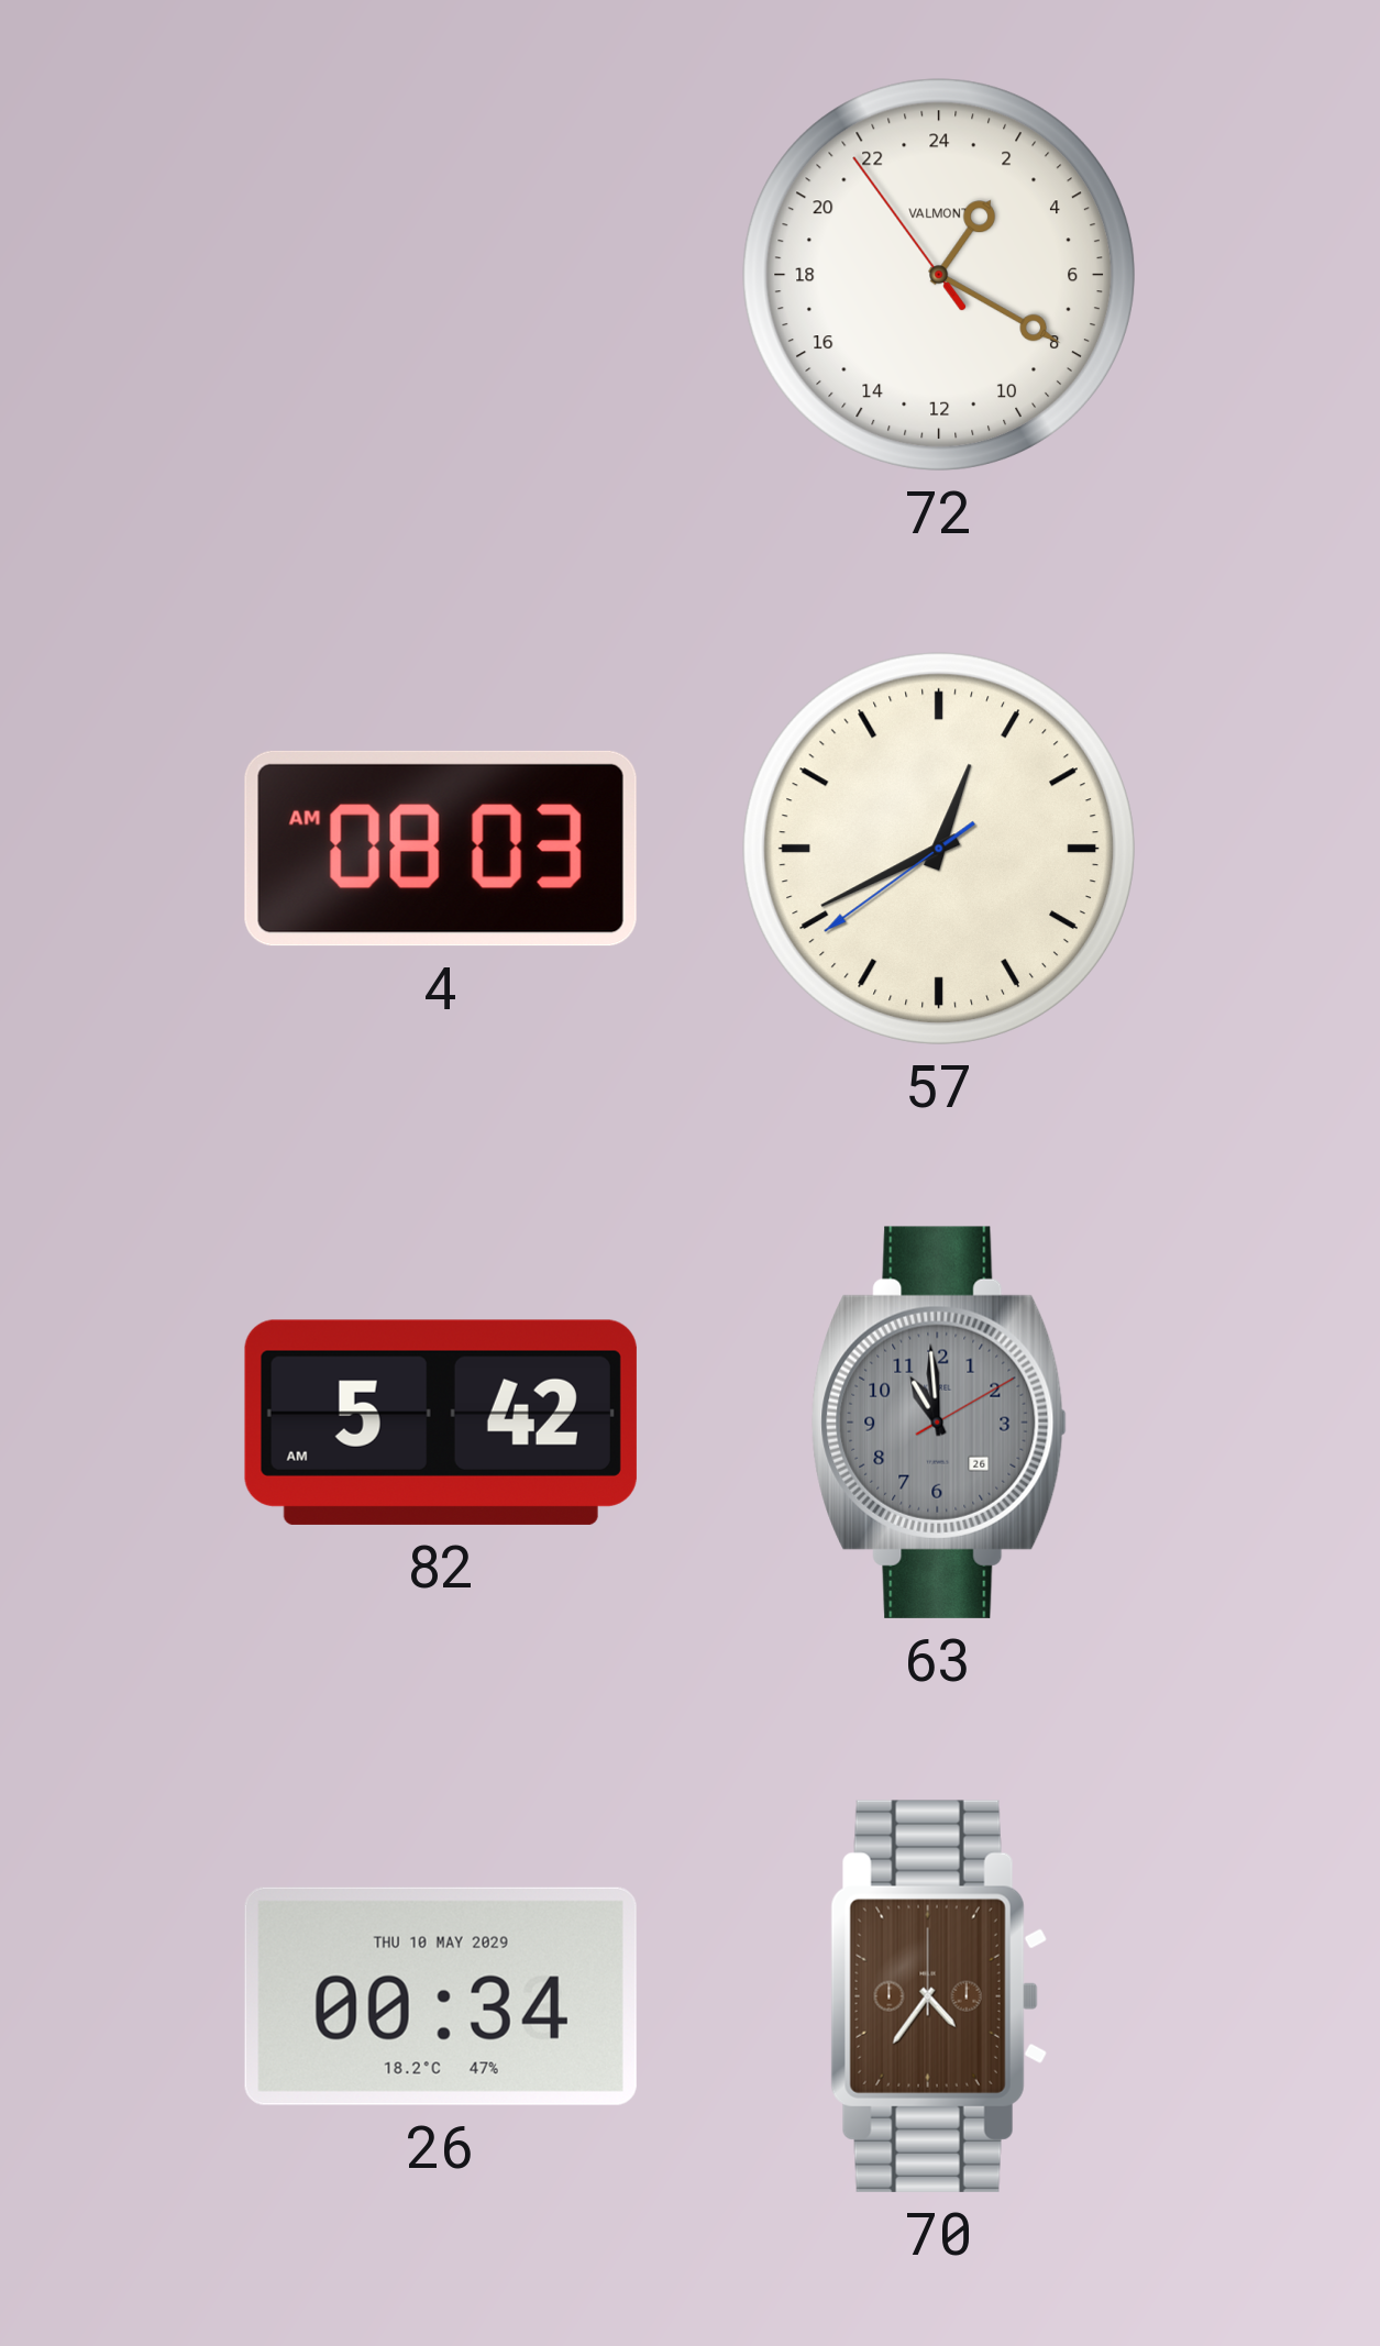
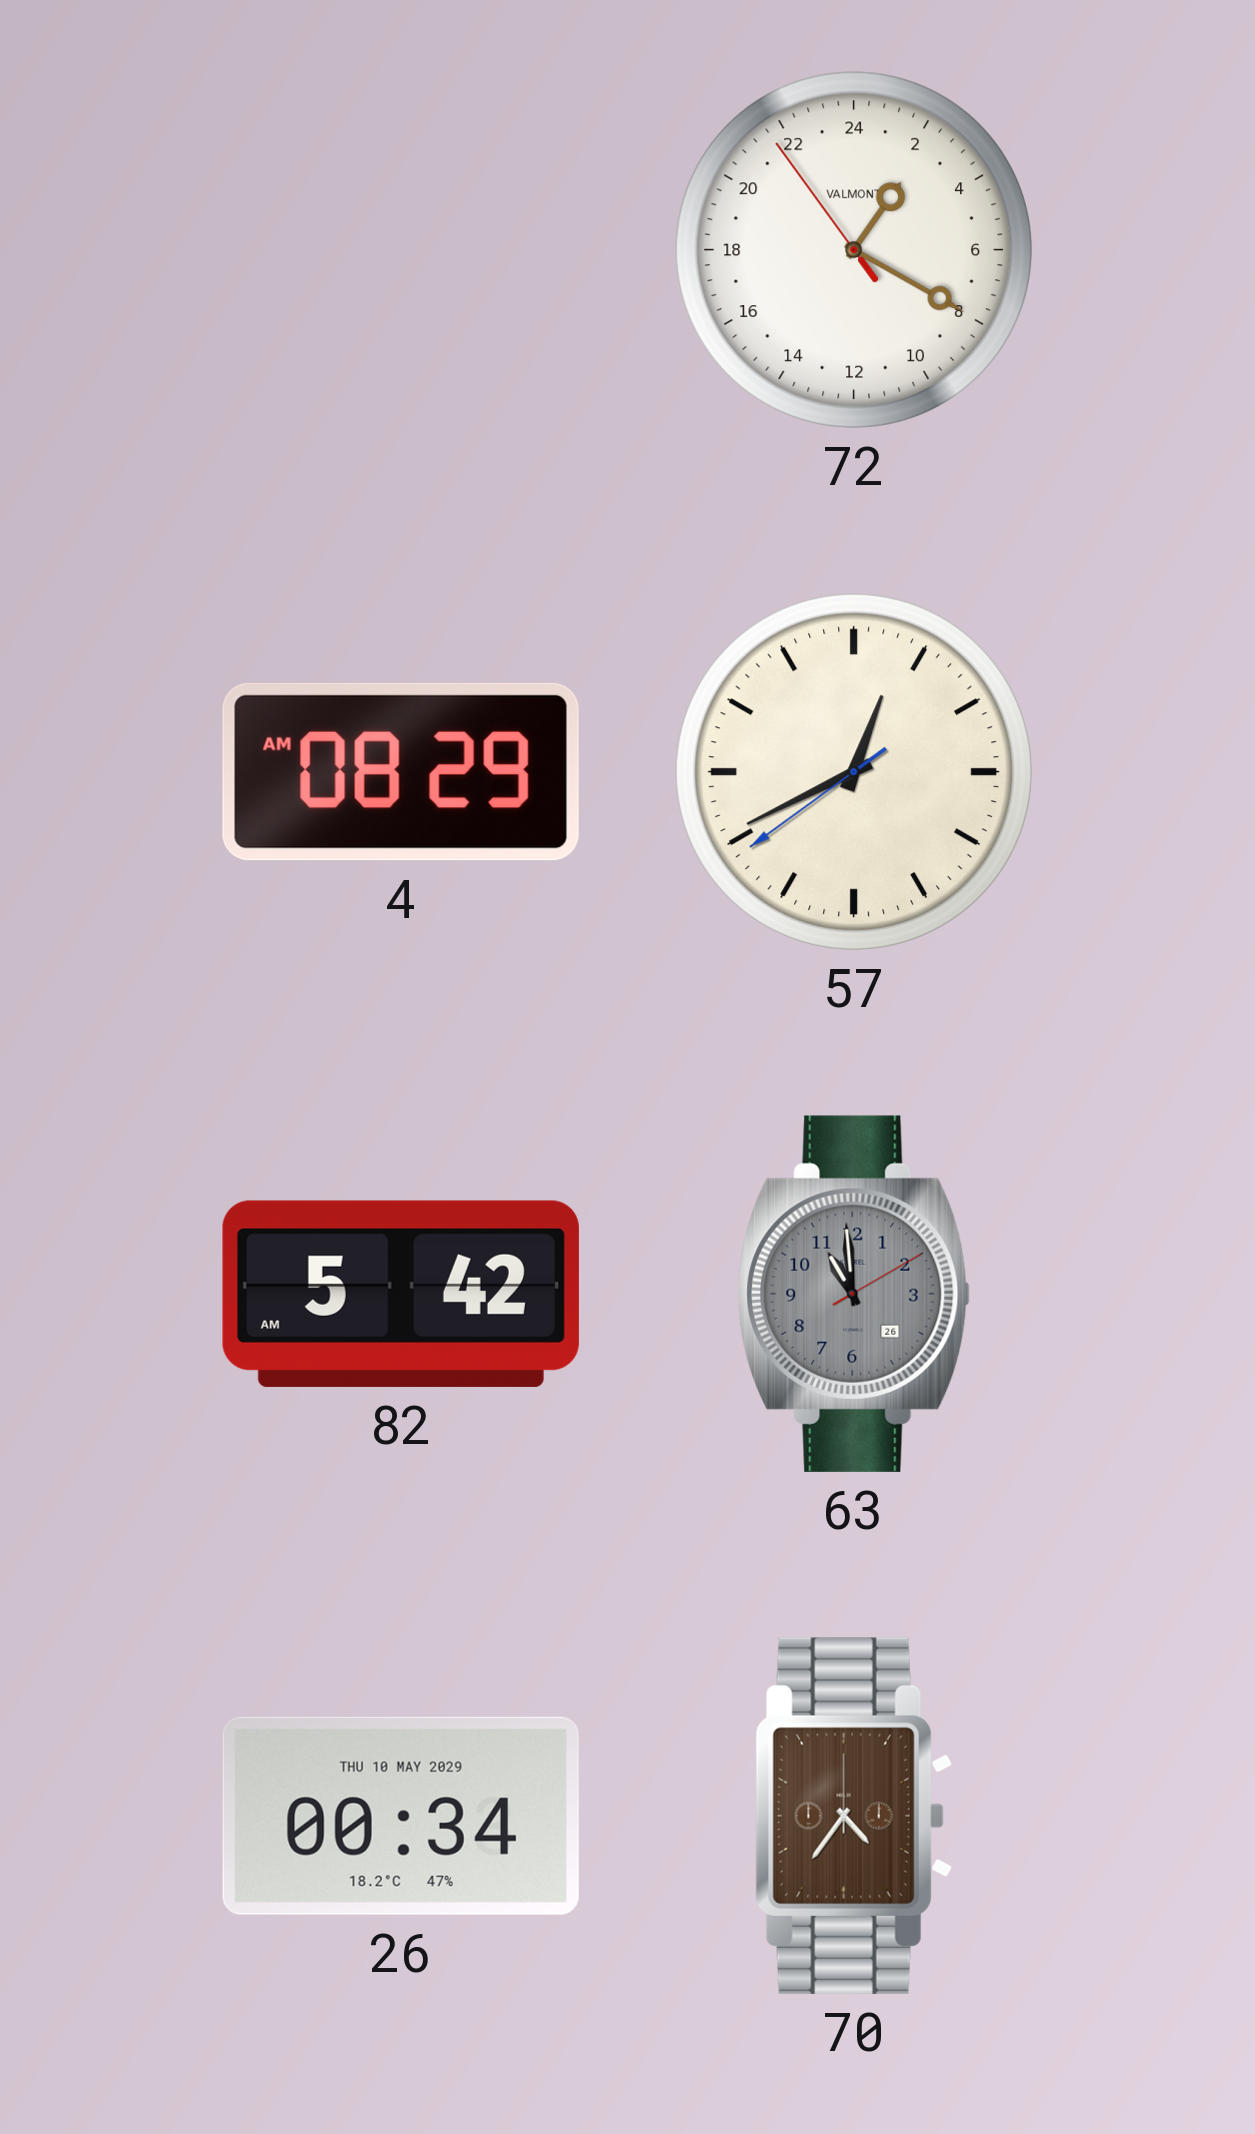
4: 08:03 -> 08:29 (401, 772)
